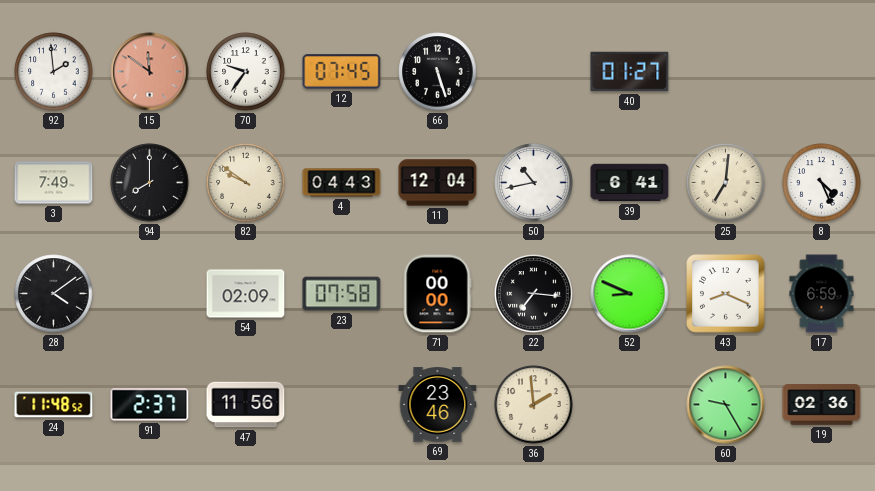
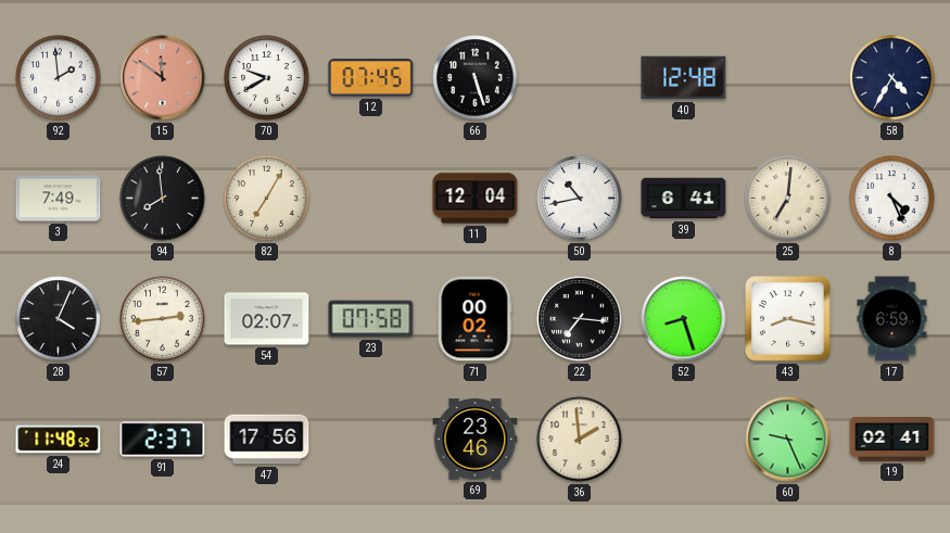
70: 9:36 -> 9:40 (267, 78)
40: 01:27 -> 12:48 (684, 78)
58: none -> 4:35 (892, 78)
94: 8:00 -> 7:59 (163, 199)
82: 9:51 -> 7:05 (267, 199)
4: 04:43 -> none (342, 183)
28: 4:09 -> 4:04 (59, 319)
57: none -> 2:44 (163, 319)
54: 02:09 -> 02:07 (267, 319)
71: 00:00 -> 00:02 (474, 319)
52: 8:49 -> 8:27 (684, 319)
43: 8:19 -> 8:17 (788, 319)
47: 11:56 -> 17:56 (267, 440)
60: 9:25 -> 9:26 (788, 440)
19: 02:36 -> 02:41 (892, 440)
